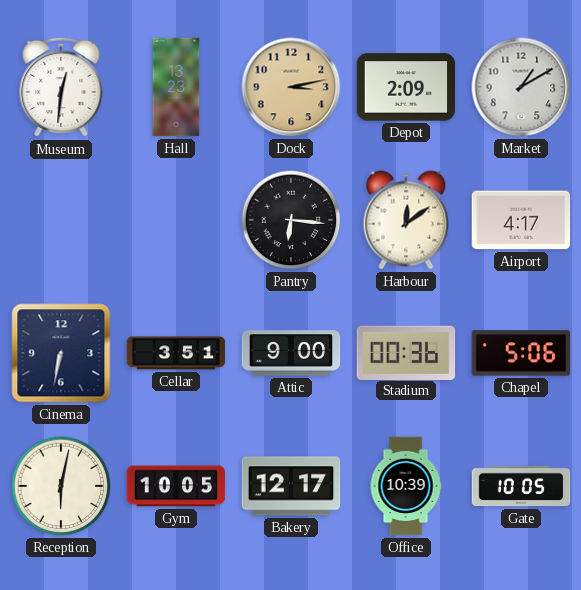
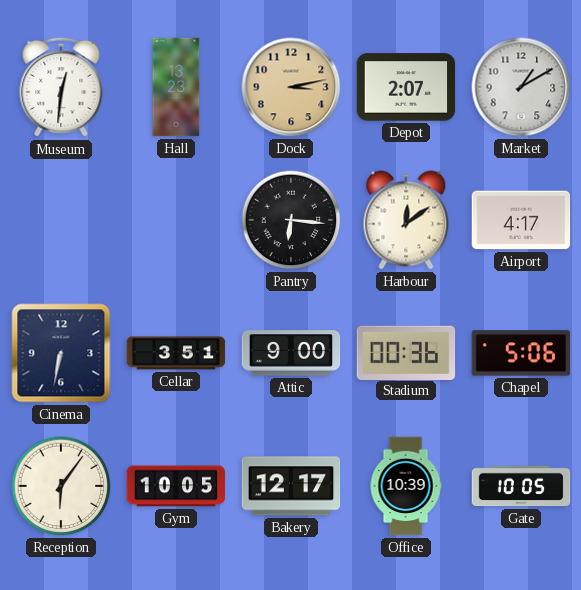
Depot: 2:09 -> 2:07 (406, 87)
Reception: 6:02 -> 6:06 (61, 486)
